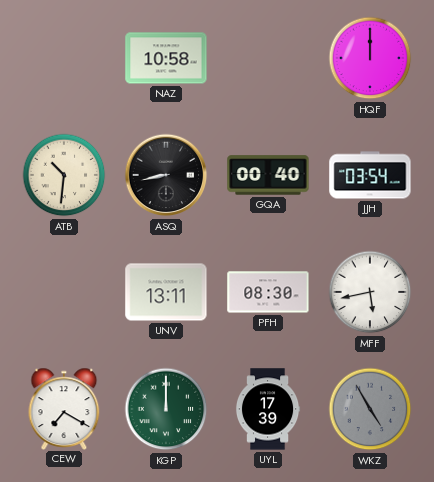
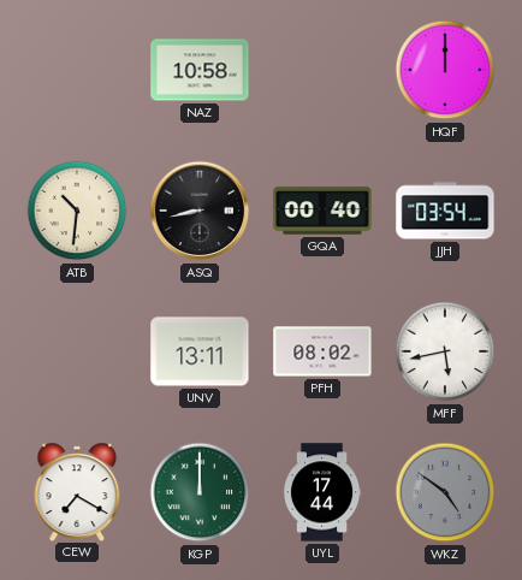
PFH: 08:30 -> 08:02 (322, 351)
UYL: 17:39 -> 17:44 (322, 492)
WKZ: 4:55 -> 4:51 (445, 492)
